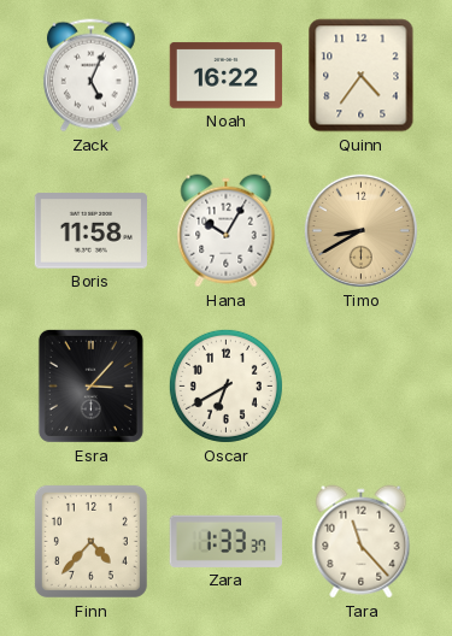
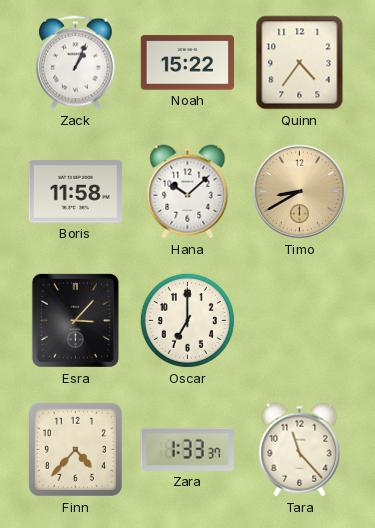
Zack: 5:04 -> 1:04 (75, 63)
Noah: 16:22 -> 15:22 (188, 63)
Hana: 10:05 -> 10:08 (188, 192)
Oscar: 6:40 -> 7:00 (187, 320)
